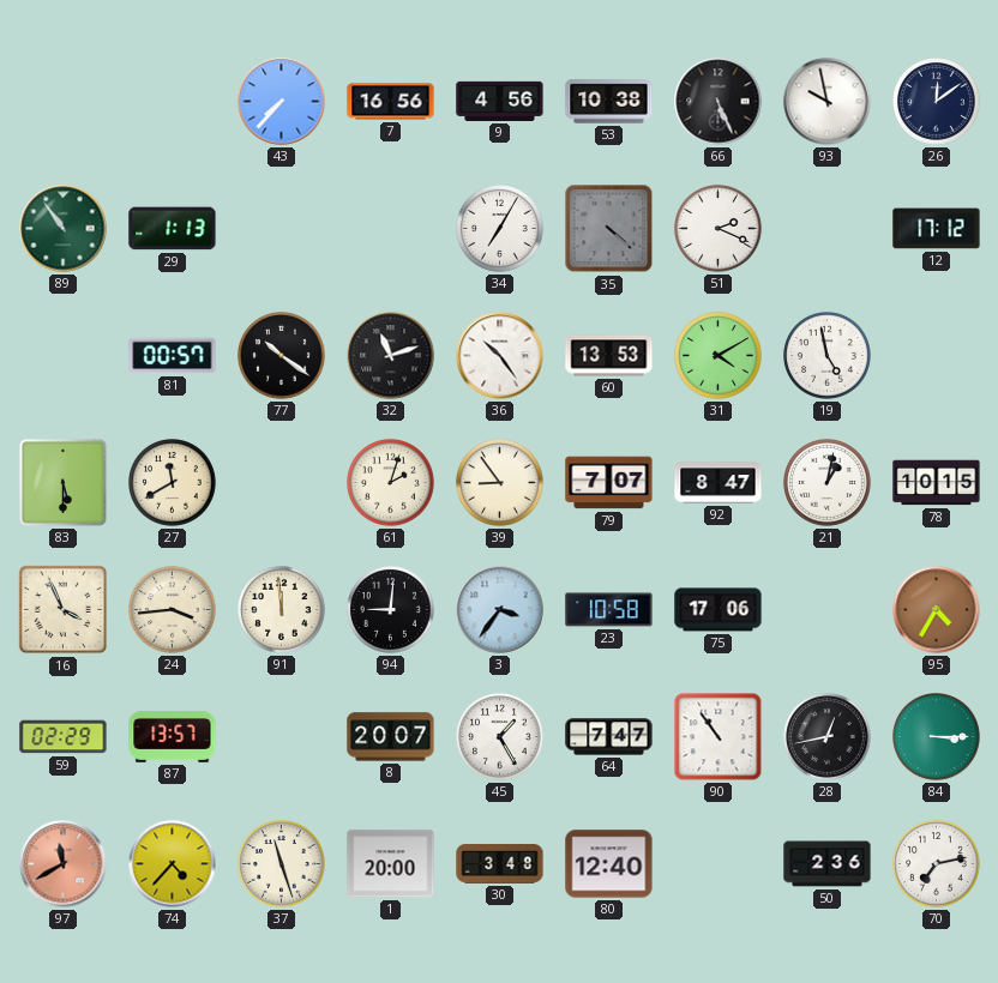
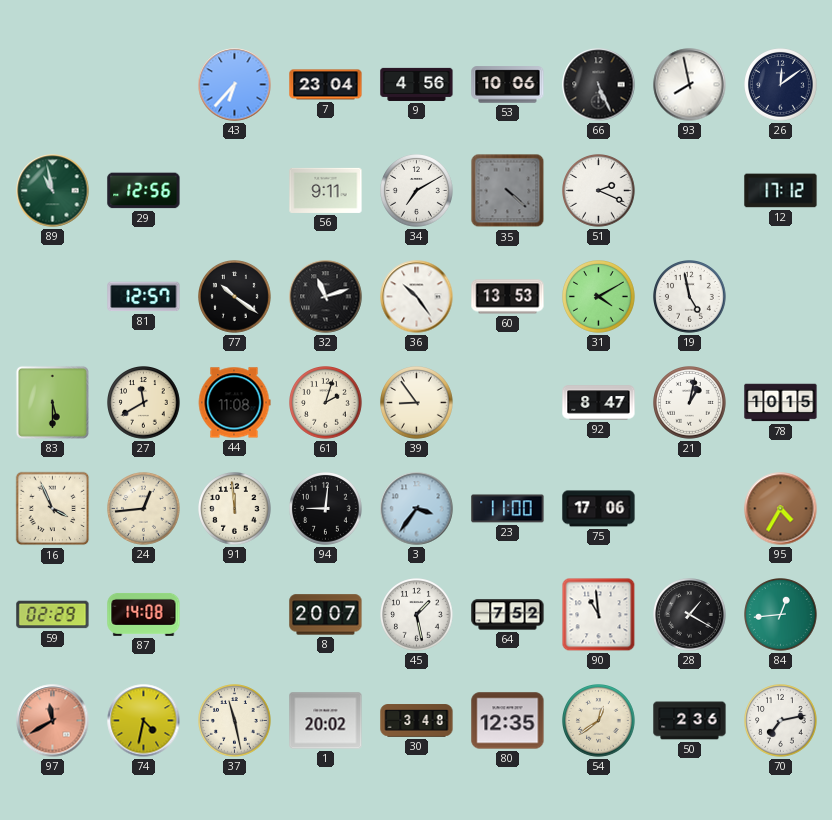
43: 7:37 -> 6:37 (235, 85)
7: 16:56 -> 23:04 (326, 85)
53: 10:38 -> 10:06 (508, 85)
93: 9:58 -> 7:58 (690, 85)
89: 10:54 -> 10:58 (53, 191)
29: 1:13 -> 12:56 (144, 191)
56: none -> 9:11 (326, 190)
34: 7:05 -> 7:10 (417, 191)
81: 00:57 -> 12:57 (144, 297)
44: none -> 11:08 (234, 403)
79: 7:07 -> none (609, 483)
24: 3:44 -> 12:44 (144, 509)
23: 10:58 -> 11:00 (508, 509)
87: 13:57 -> 14:08 (144, 614)
45: 1:25 -> 1:28 (417, 615)
64: 7:47 -> 7:52 (508, 615)
90: 10:54 -> 10:59 (599, 615)
28: 12:43 -> 1:20 (690, 615)
84: 3:15 -> 12:44 (781, 615)
74: 4:37 -> 4:32 (144, 721)
37: 11:27 -> 11:28 (235, 721)
1: 20:00 -> 20:02 (326, 721)
80: 12:40 -> 12:35 (508, 721)
54: none -> 12:39 (599, 721)
